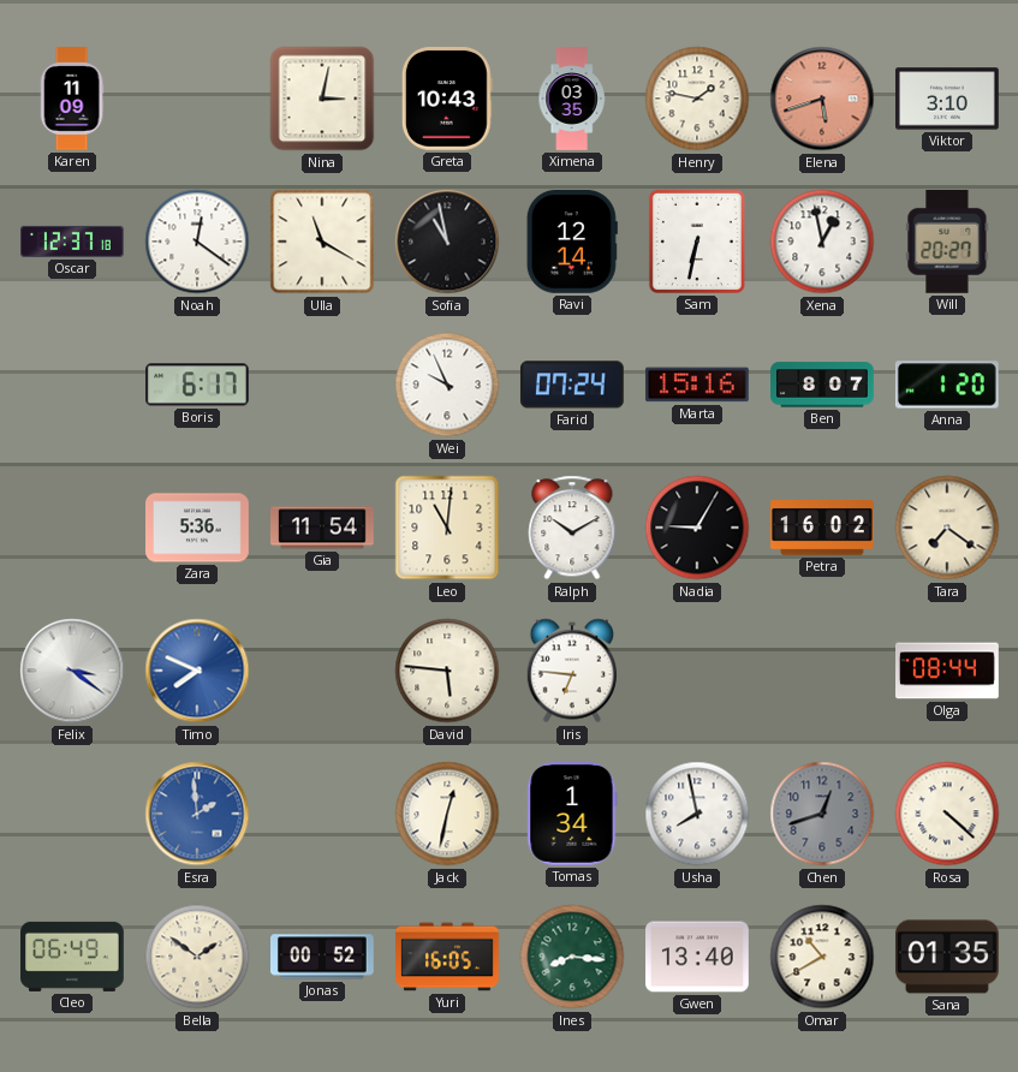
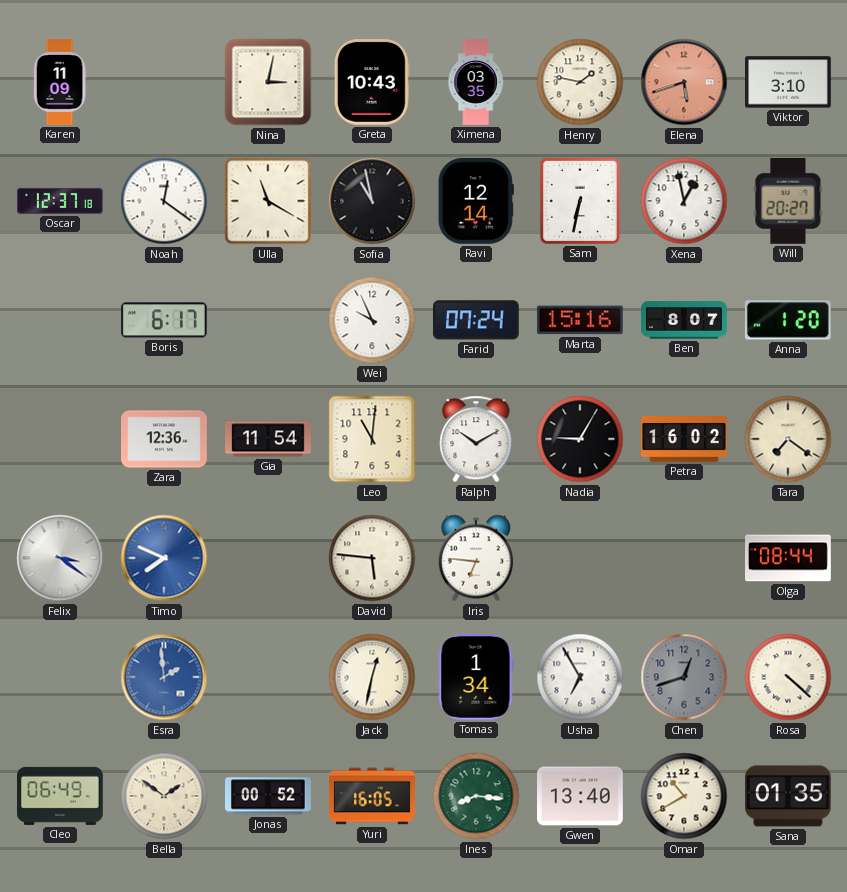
Zara: 5:36 -> 12:36 (165, 439)
Usha: 7:58 -> 6:55 (580, 677)
